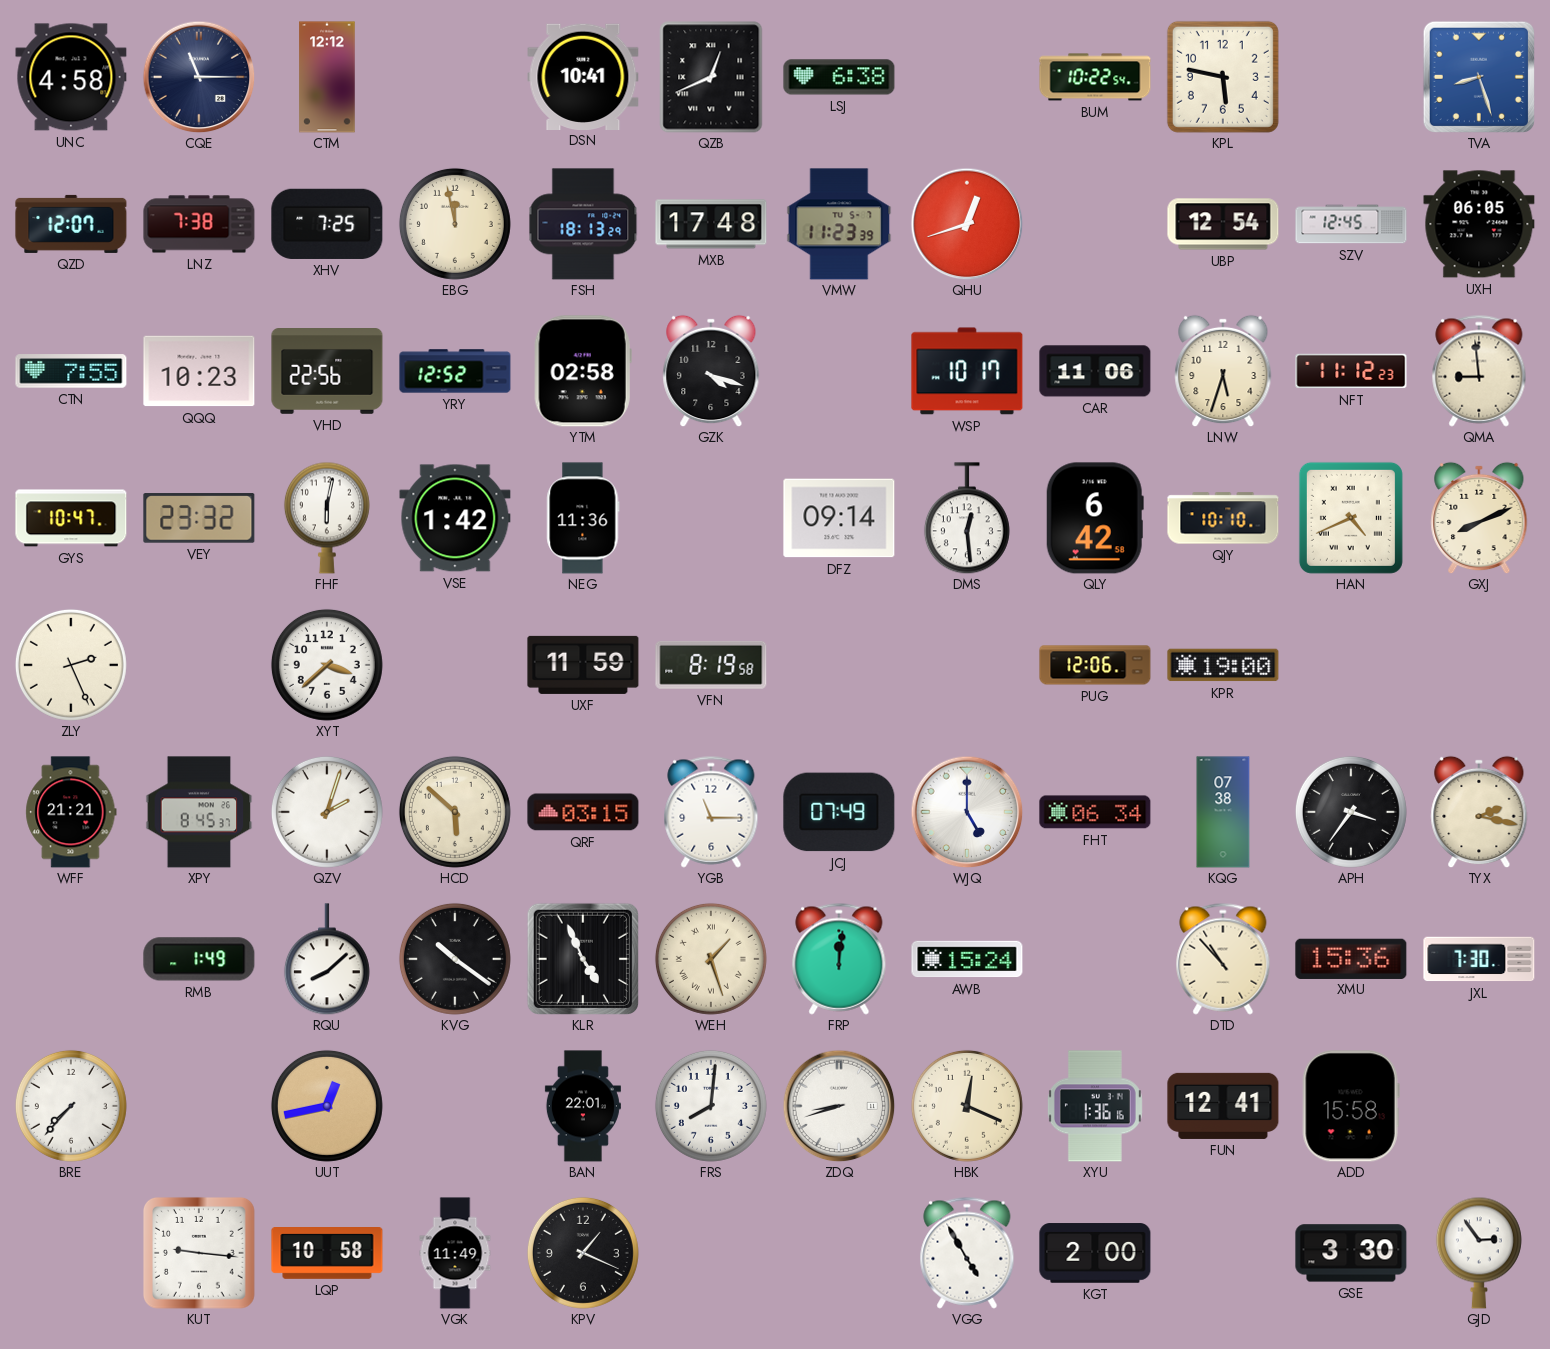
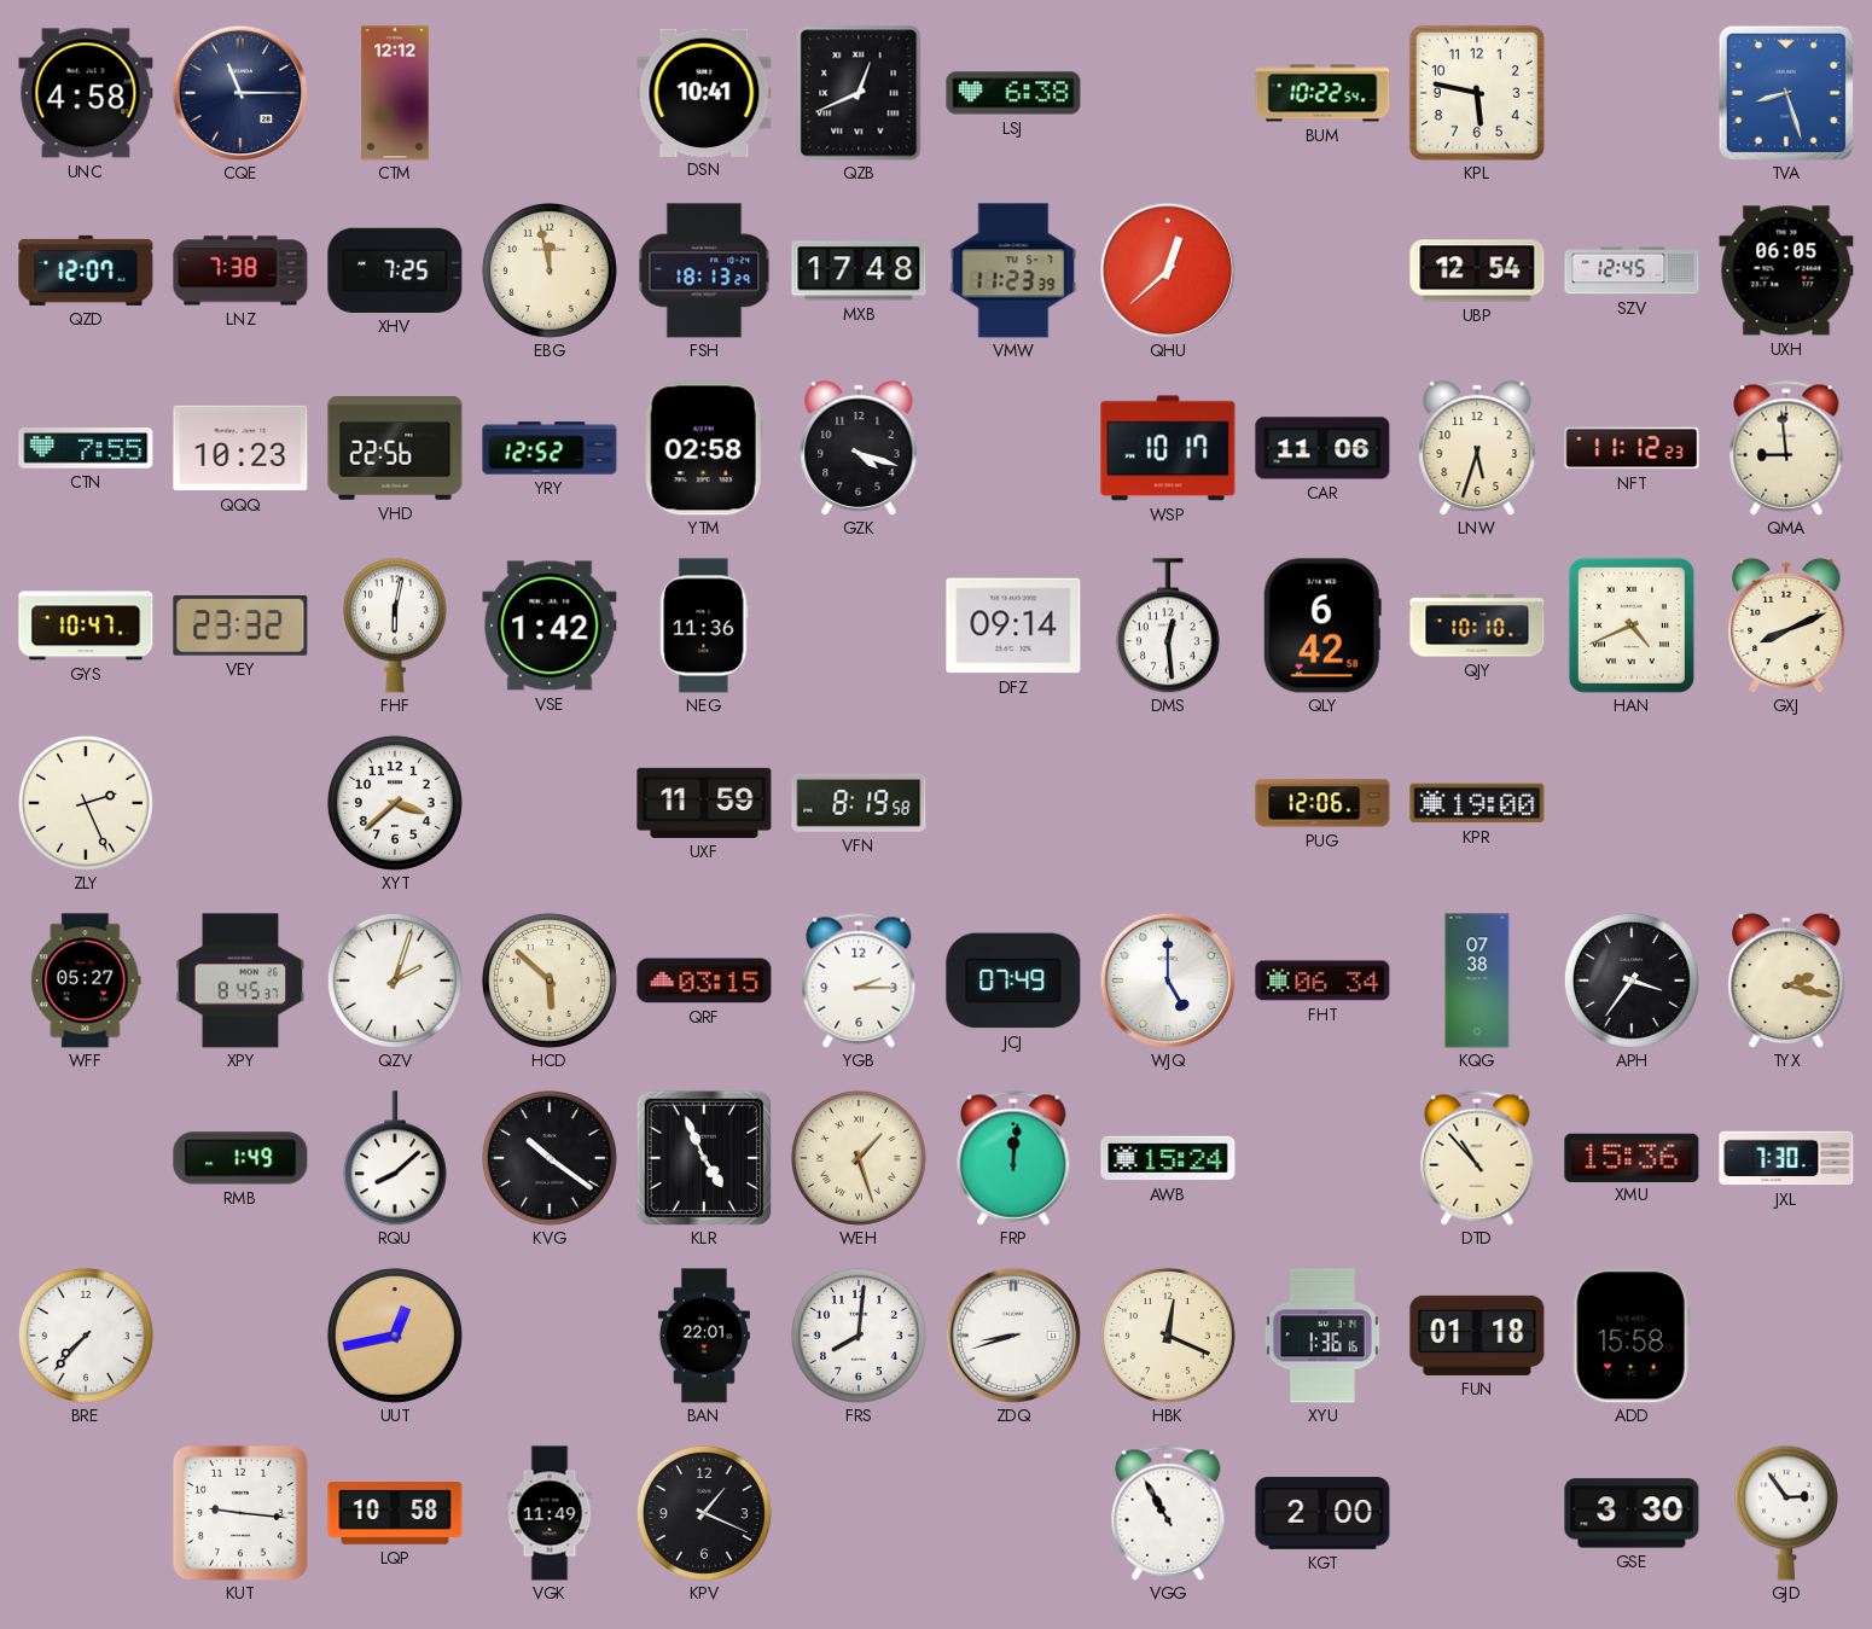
QHU: 12:42 -> 12:38 (1168, 270)
WFF: 21:21 -> 05:27 (86, 981)
YGB: 11:15 -> 2:15 (859, 981)
FUN: 12:41 -> 01:18 (1477, 1336)
VGG: 4:55 -> 10:55 (1168, 1513)
